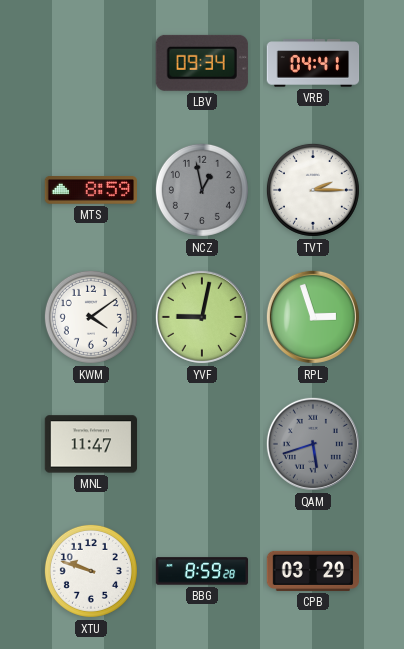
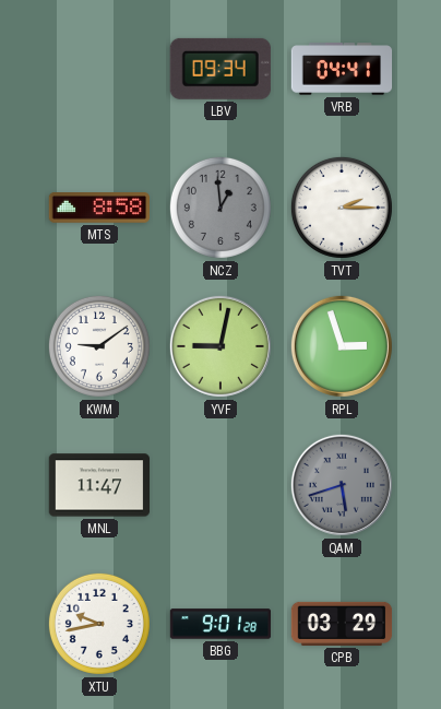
MTS: 8:59 -> 8:58 (98, 208)
NCZ: 12:58 -> 12:59 (221, 208)
KWM: 4:09 -> 9:09 (99, 346)
XTU: 9:48 -> 9:43 (99, 624)
BBG: 8:59 -> 9:01 (221, 624)
